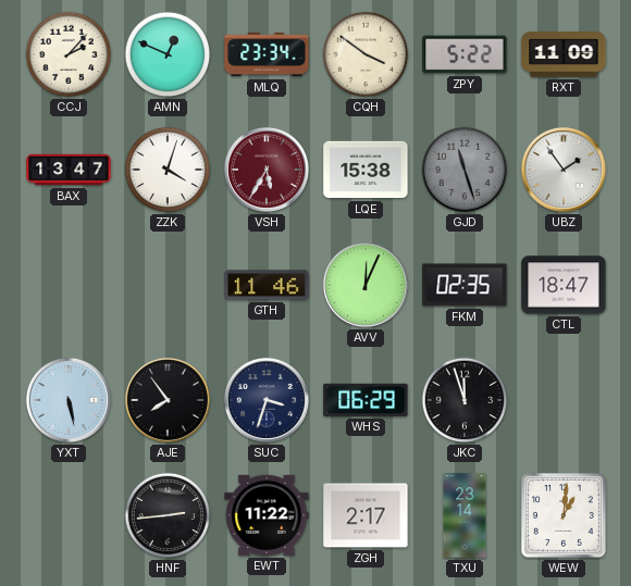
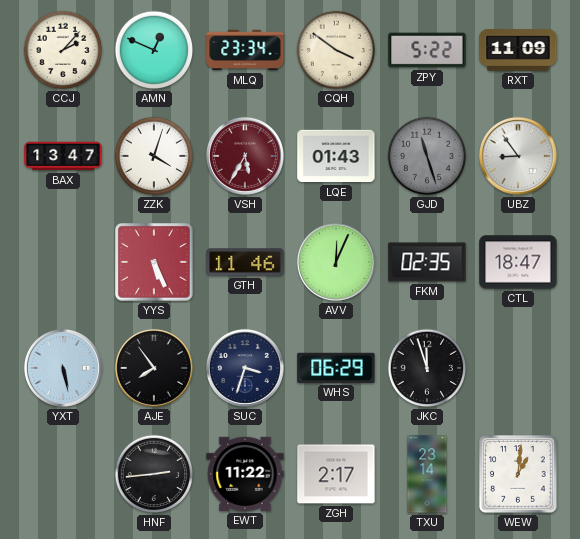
LQE: 15:38 -> 01:43 (336, 156)
UBZ: 1:54 -> 8:54 (518, 156)
YYS: none -> 5:26 (155, 263)
